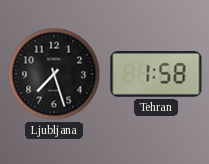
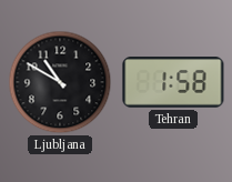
Ljubljana: 7:27 -> 10:50 (60, 82)
